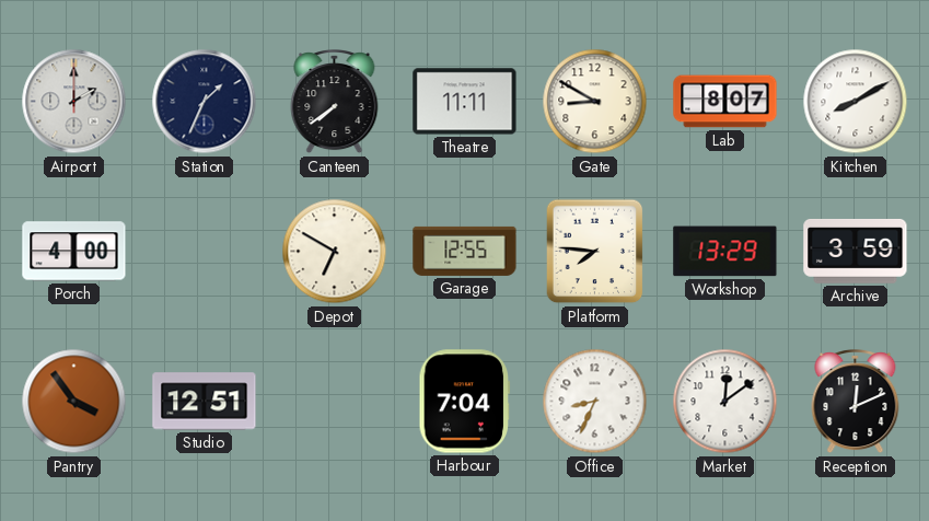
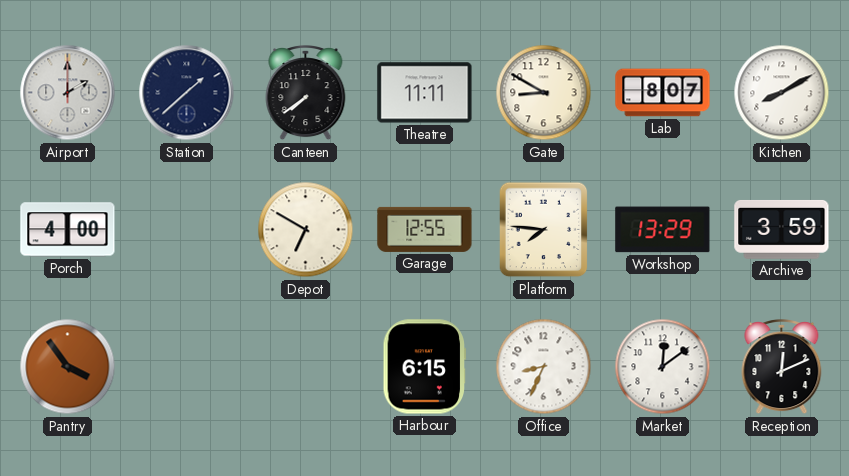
Station: 1:34 -> 1:38 (187, 93)
Studio: 12:51 -> none (205, 402)
Harbour: 7:04 -> 6:15 (425, 367)
